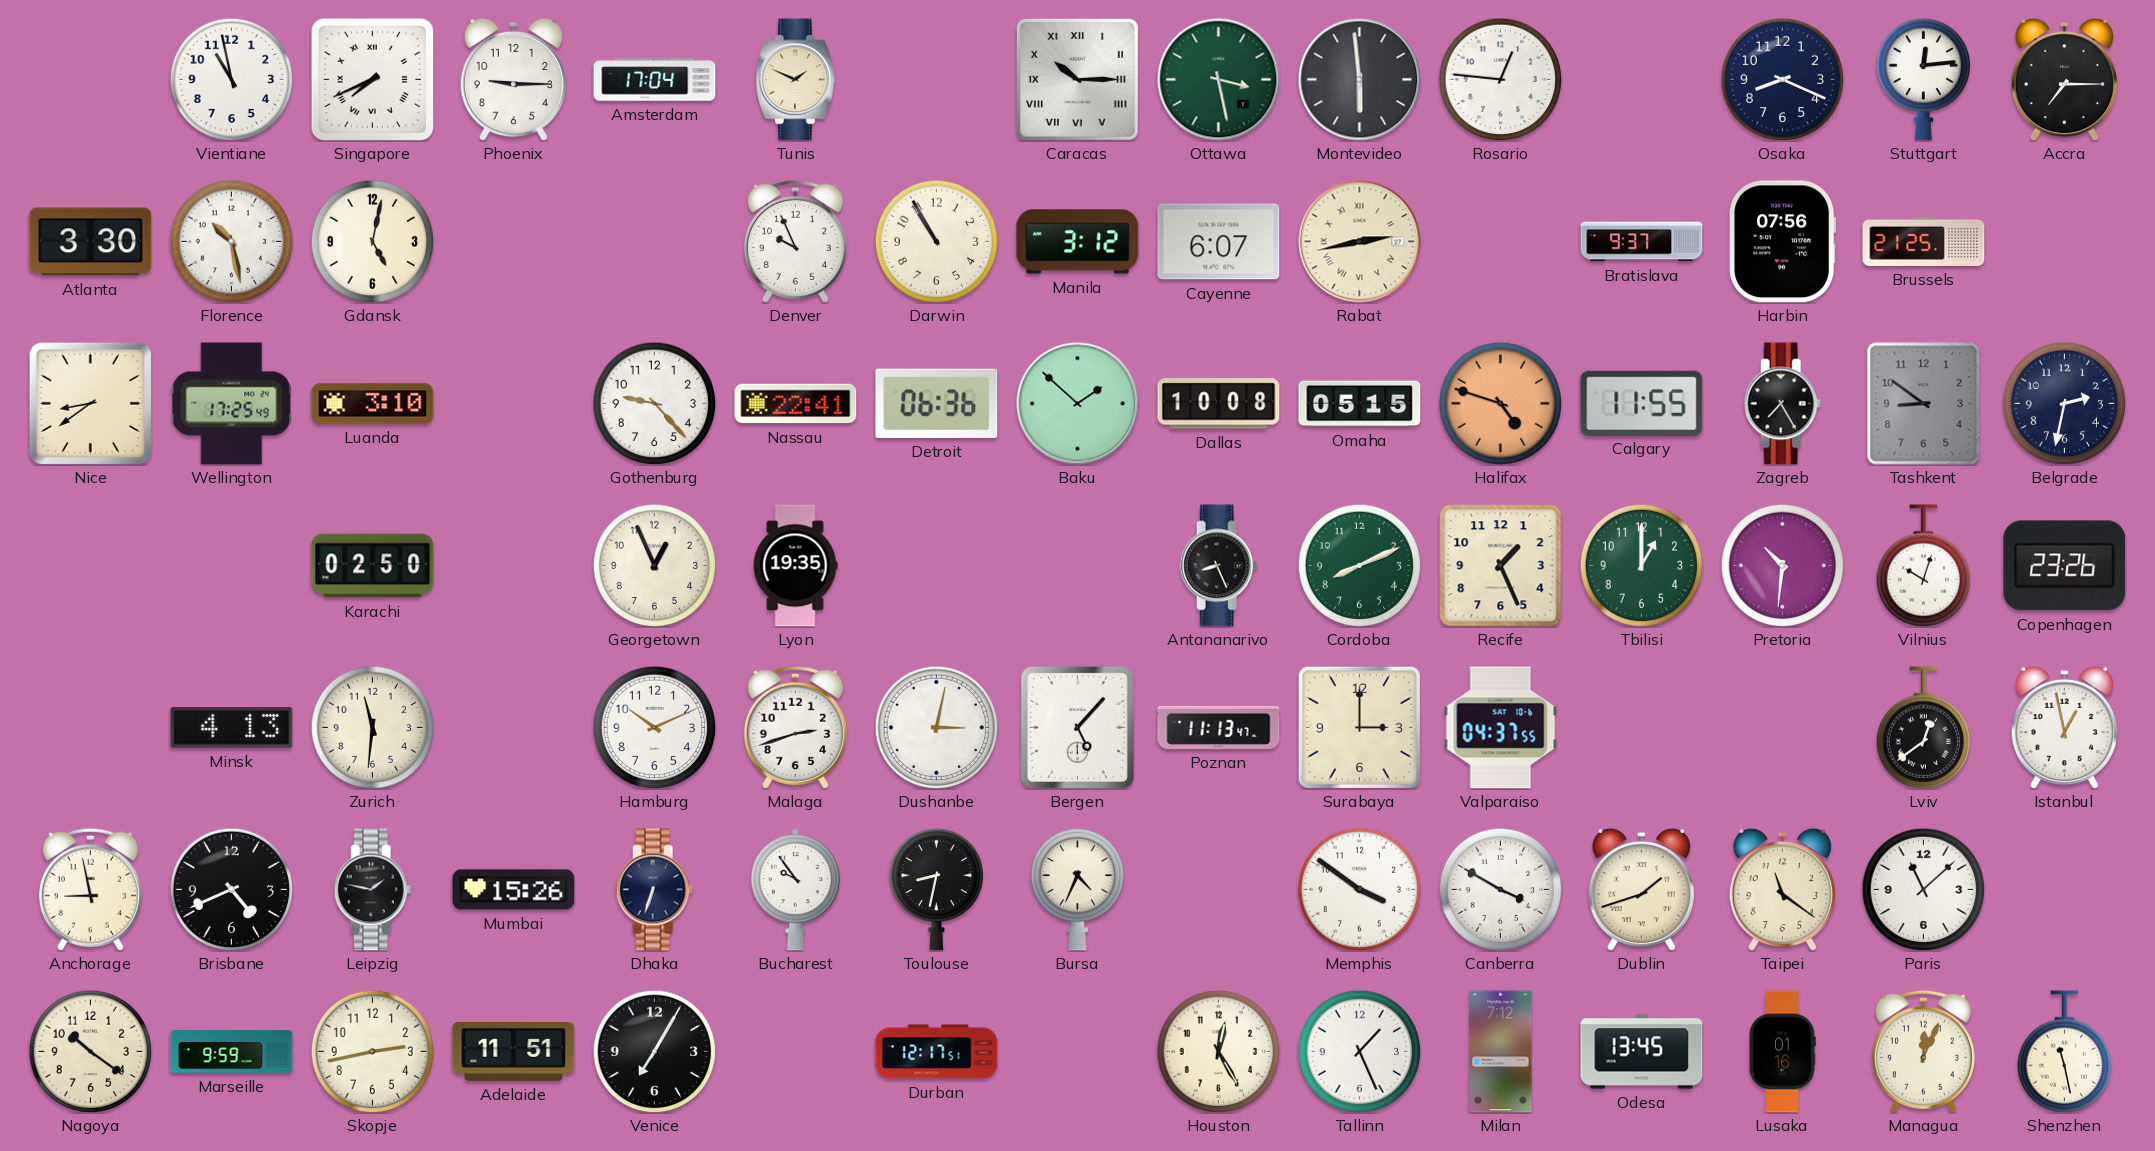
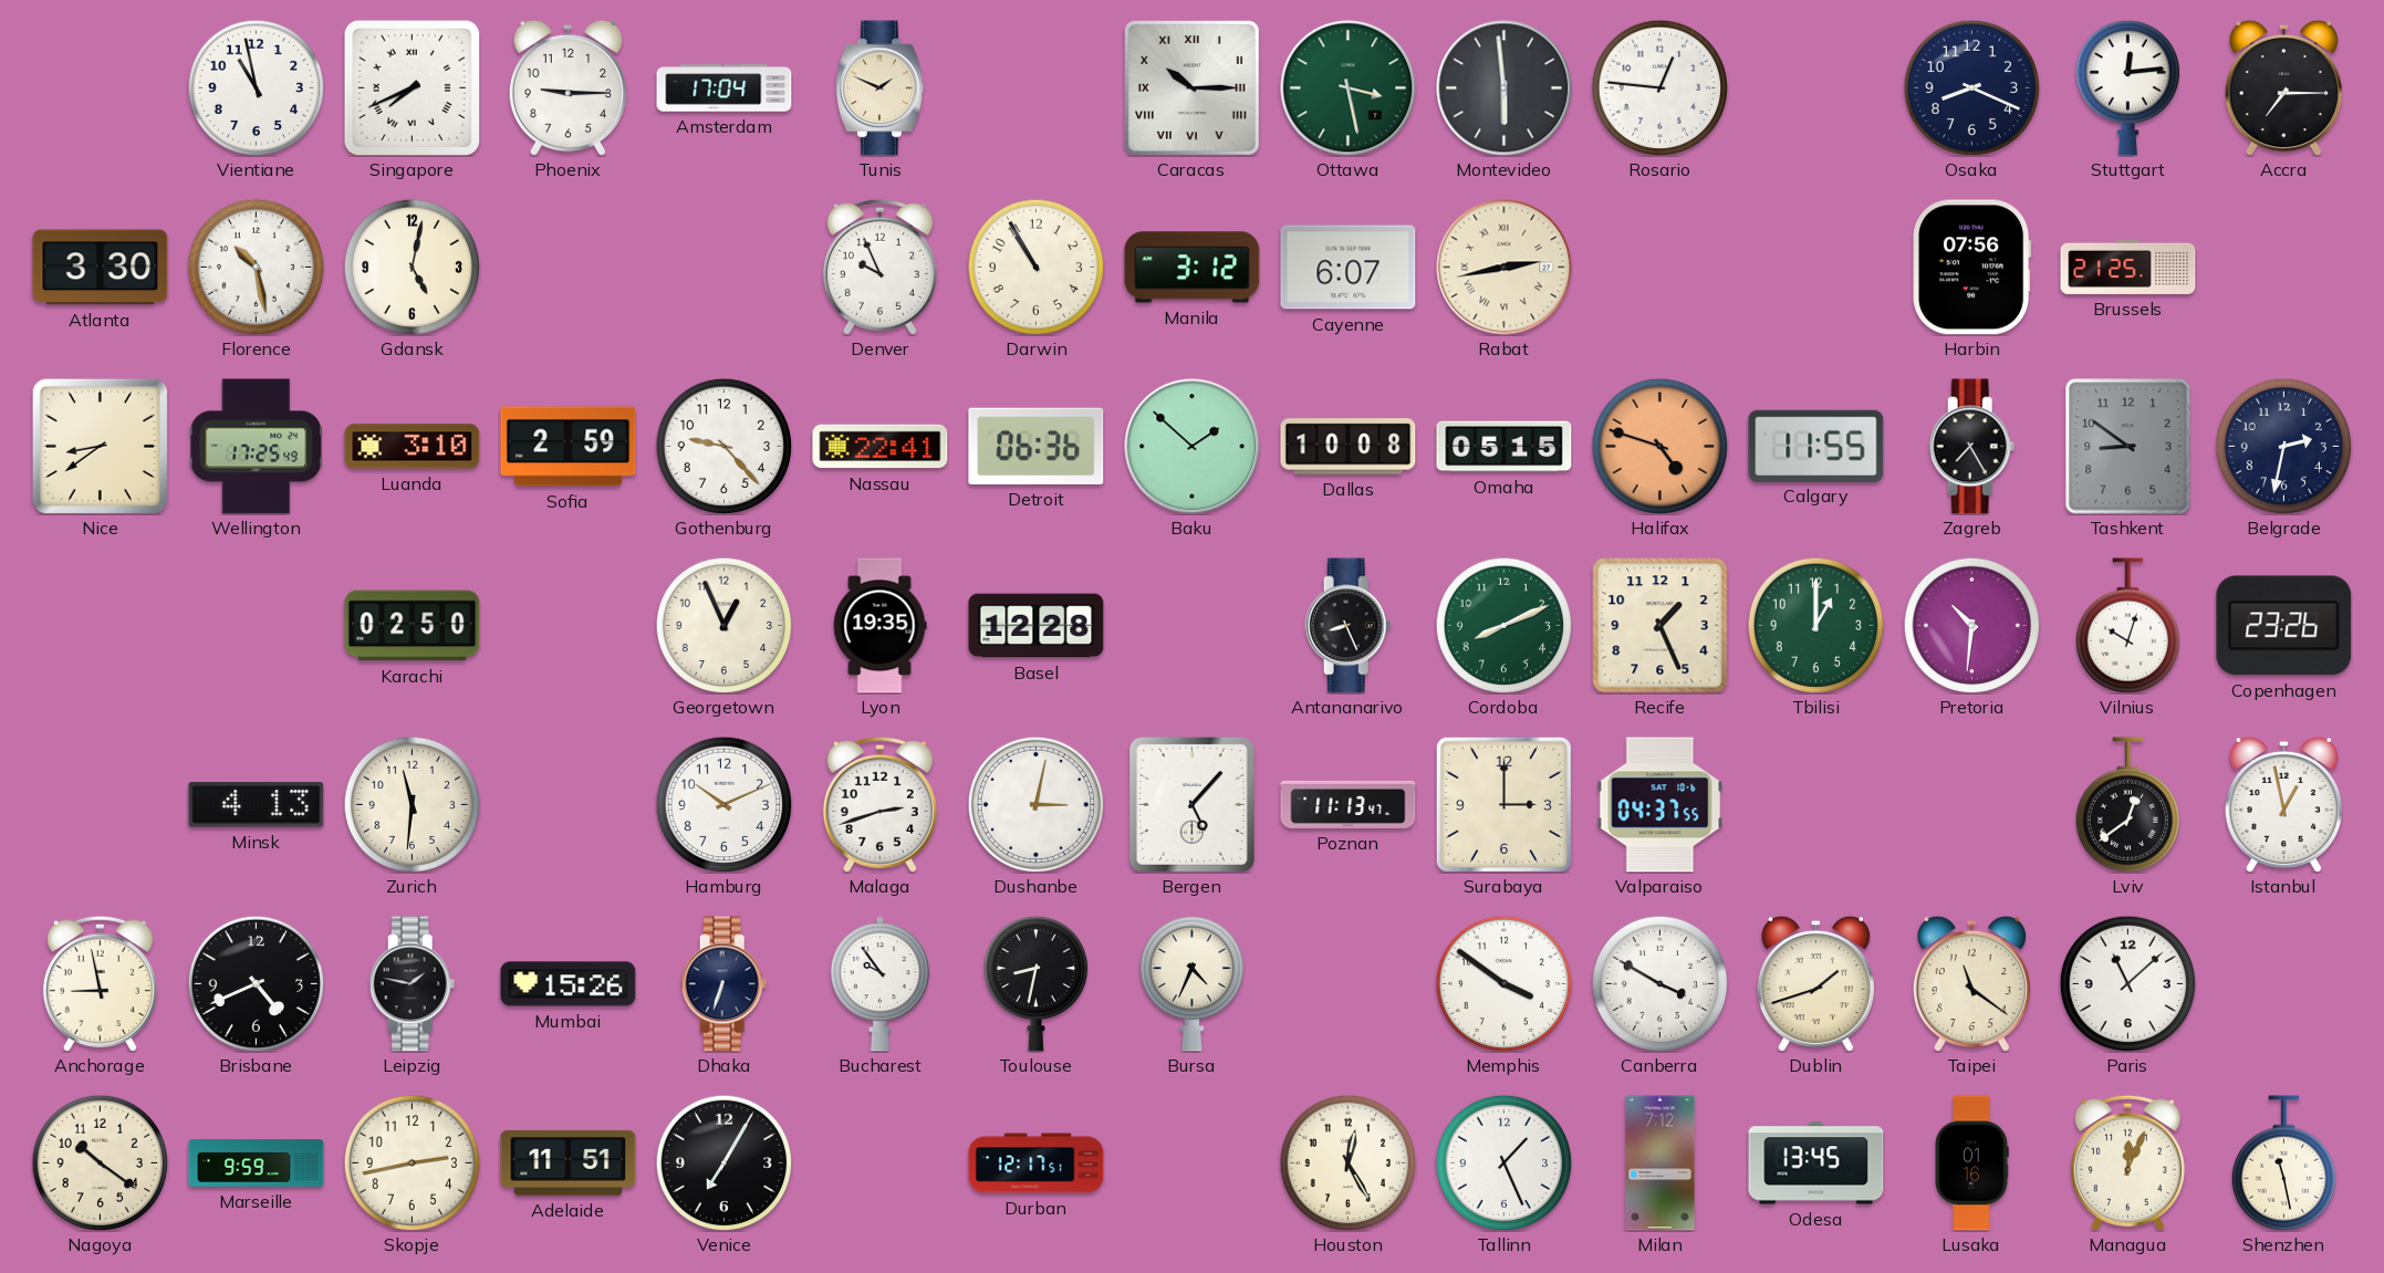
Bratislava: 9:37 -> none (1642, 242)
Sofia: none -> 2:59 (569, 447)
Basel: none -> 12:28 (1037, 626)
